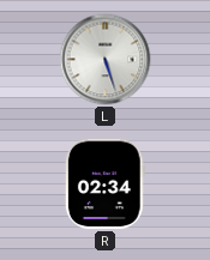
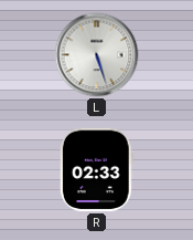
R: 02:34 -> 02:33 (96, 170)
